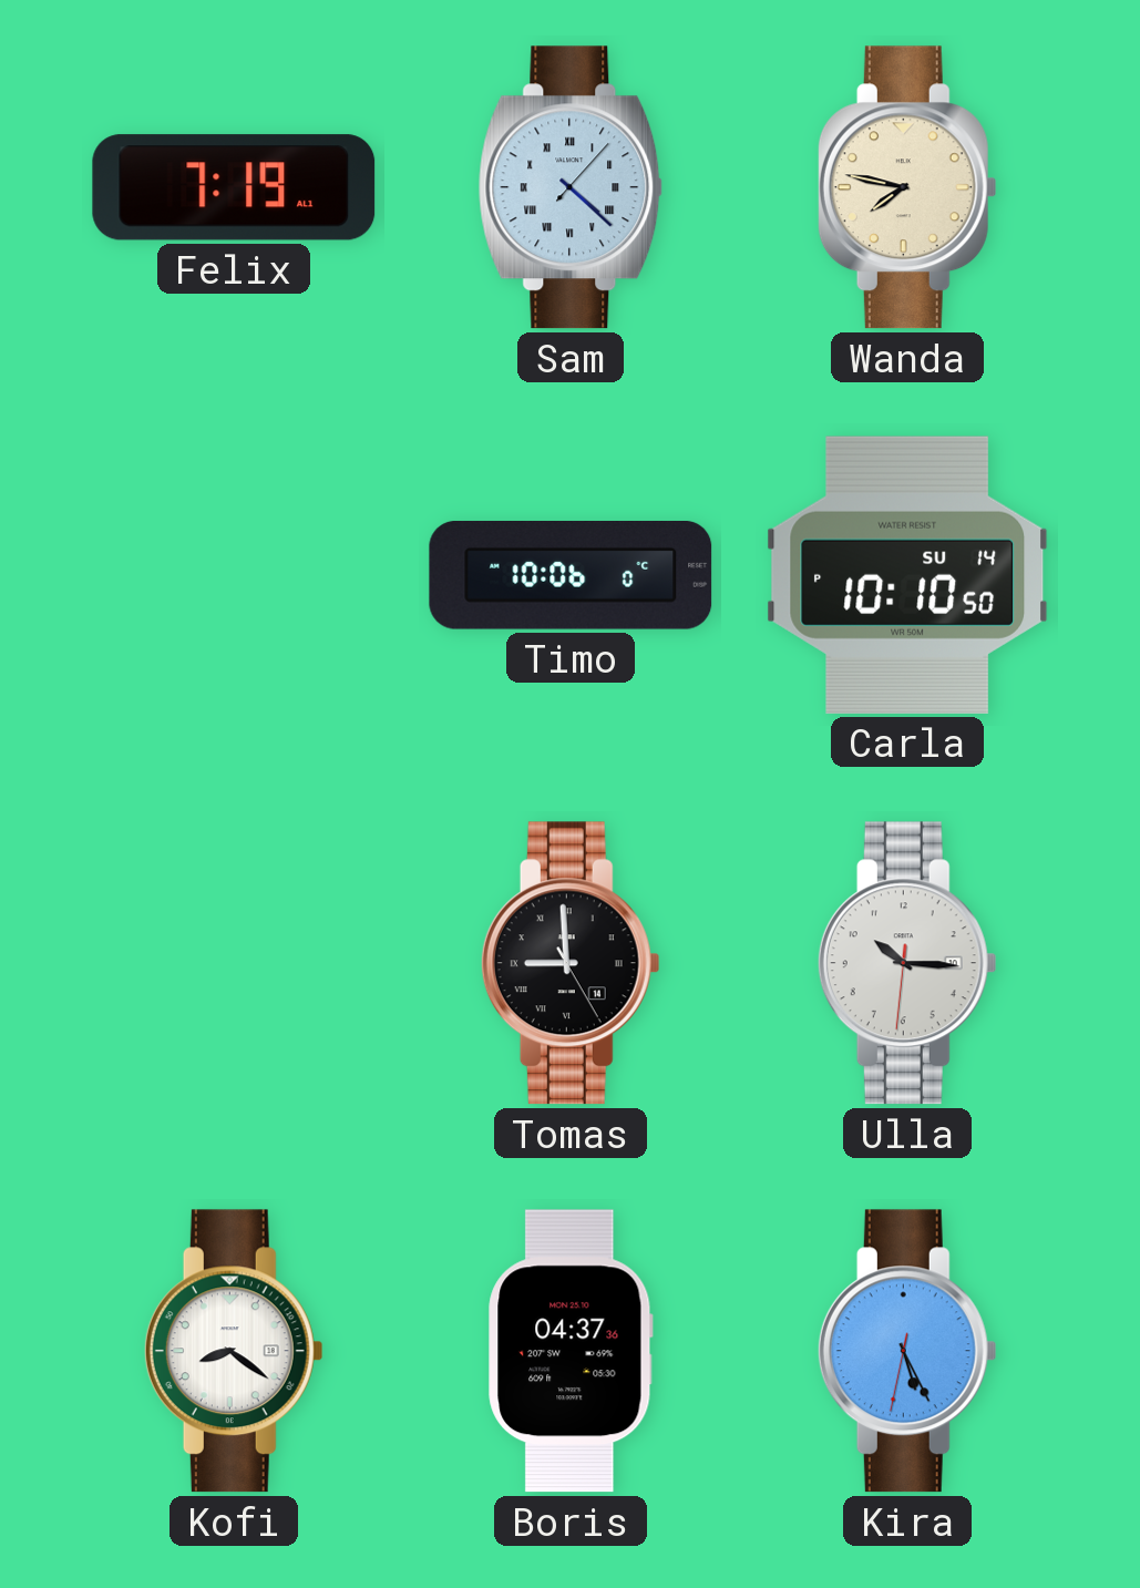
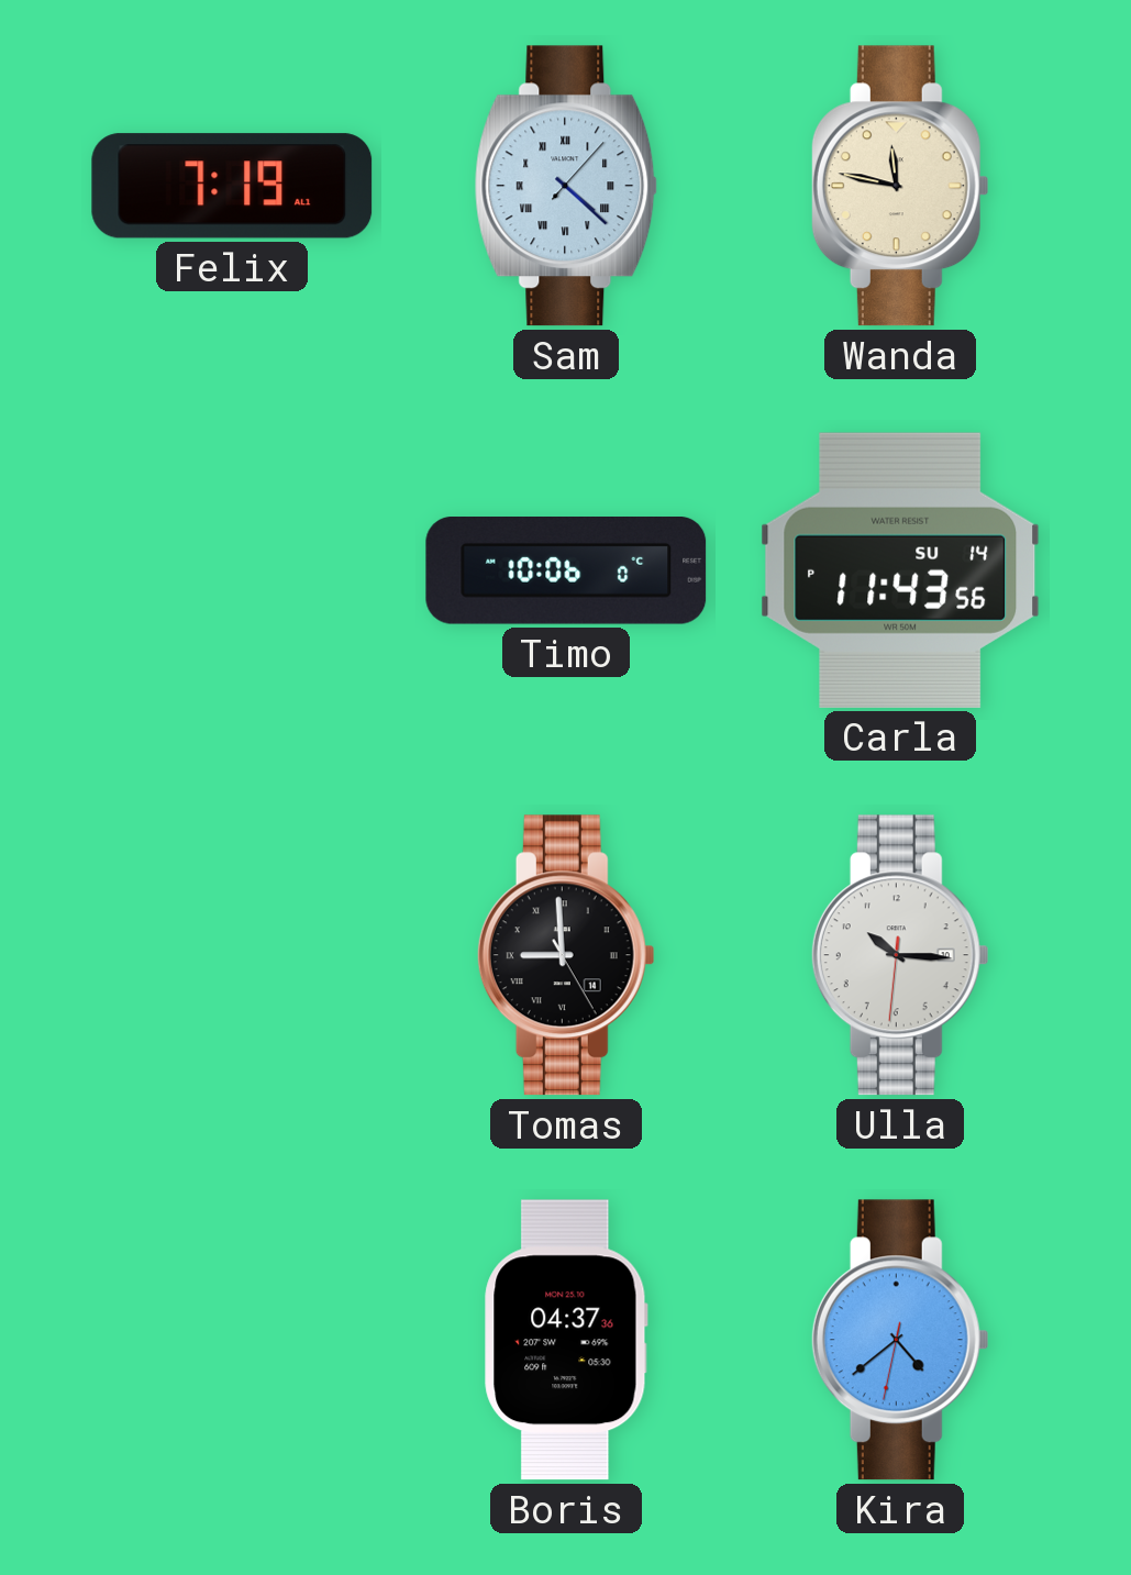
Wanda: 7:47 -> 11:47 (900, 186)
Carla: 10:10 -> 11:43 (900, 570)
Kofi: 8:21 -> none (234, 1351)
Kira: 5:25 -> 4:38 (900, 1340)
